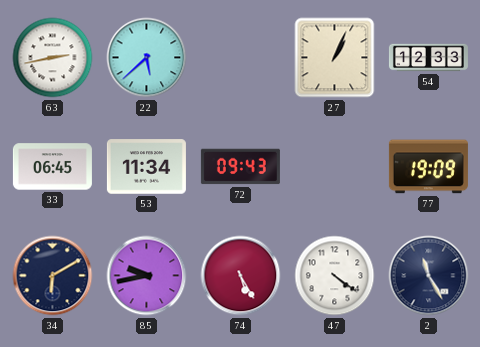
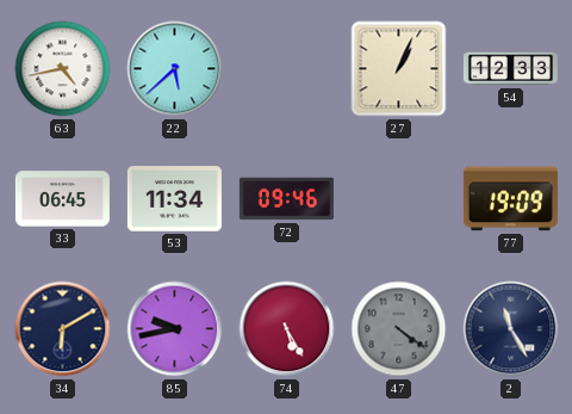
63: 2:43 -> 4:43 (63, 69)
72: 09:43 -> 09:46 (286, 199)
47 dial: white -> grey (399, 329)
